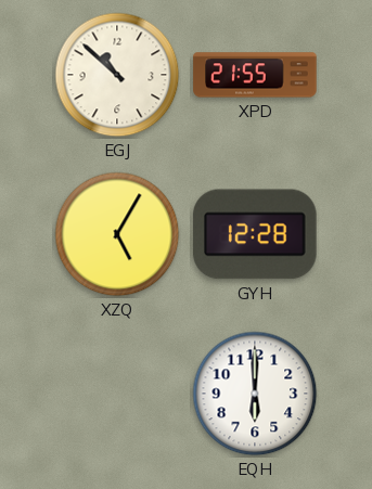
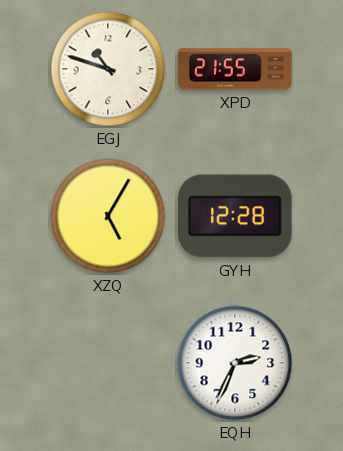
EGJ: 10:52 -> 10:48 (108, 69)
EQH: 6:00 -> 2:34 (235, 363)
